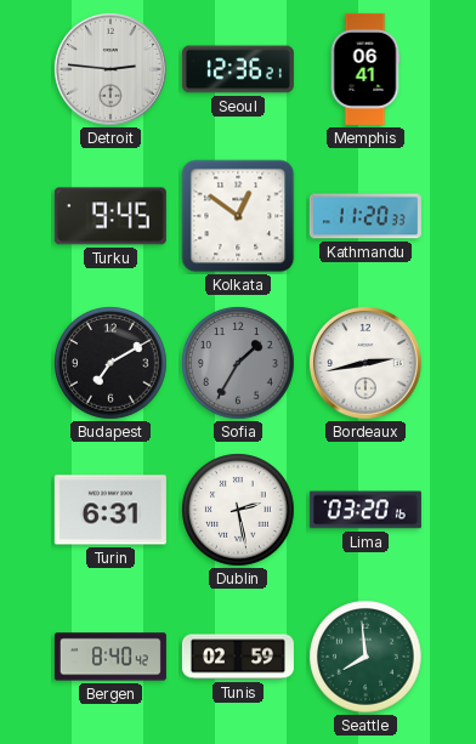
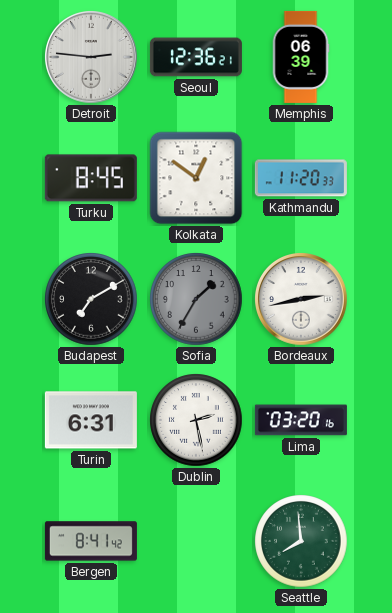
Memphis: 06:41 -> 06:39 (301, 57)
Turku: 9:45 -> 8:45 (91, 178)
Bergen: 8:40 -> 8:41 (91, 541)
Tunis: 02:59 -> none (238, 657)
